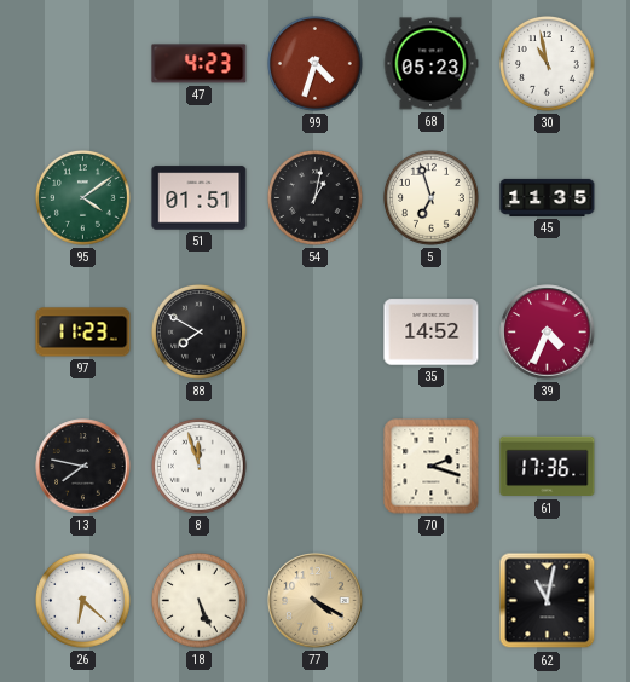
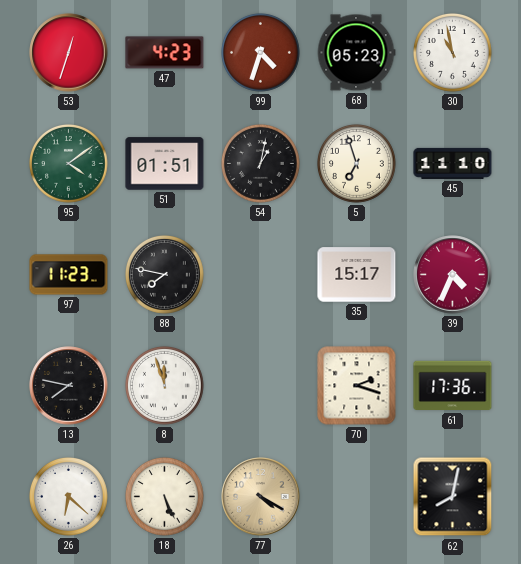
53: none -> 12:33 (69, 53)
45: 11:35 -> 11:10 (453, 163)
88: 7:50 -> 7:47 (165, 275)
35: 14:52 -> 15:17 (357, 275)
62: 11:02 -> 8:02 (453, 497)
